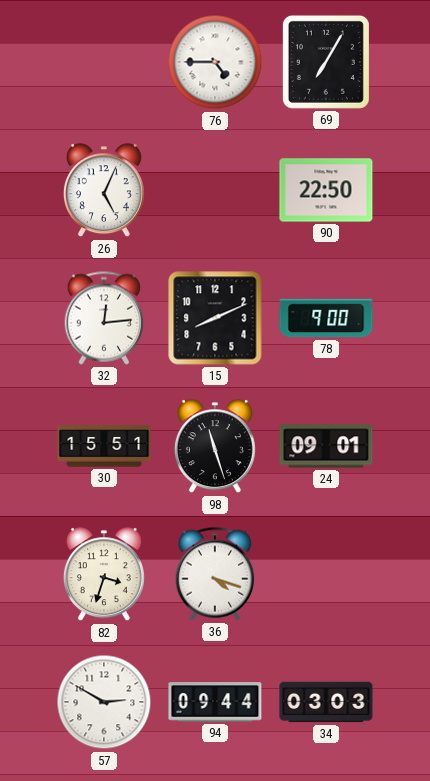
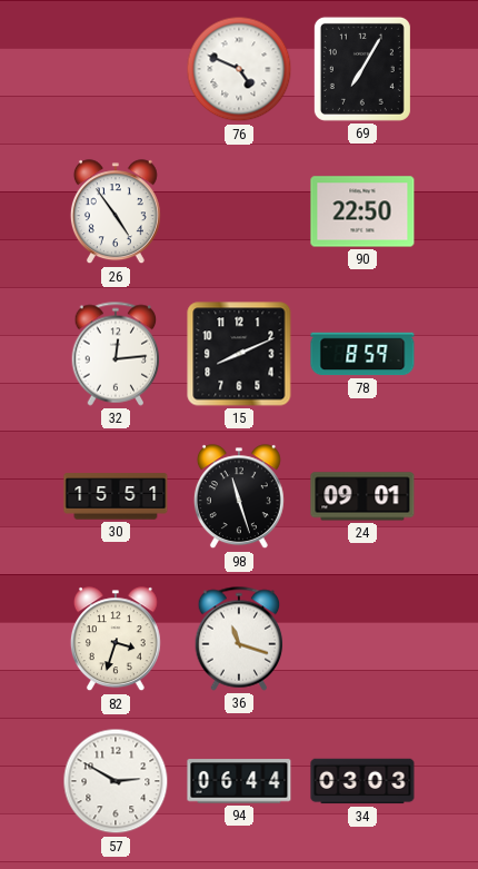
76: 4:45 -> 4:49 (239, 69)
26: 5:04 -> 4:54 (116, 213)
78: 9:00 -> 8:59 (362, 354)
36: 4:18 -> 11:18 (239, 639)
94: 09:44 -> 06:44 (239, 781)
